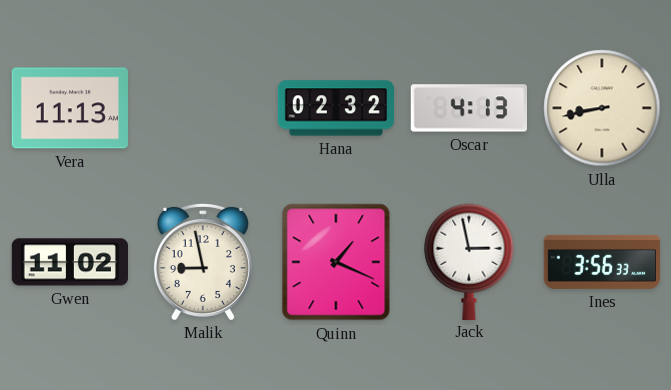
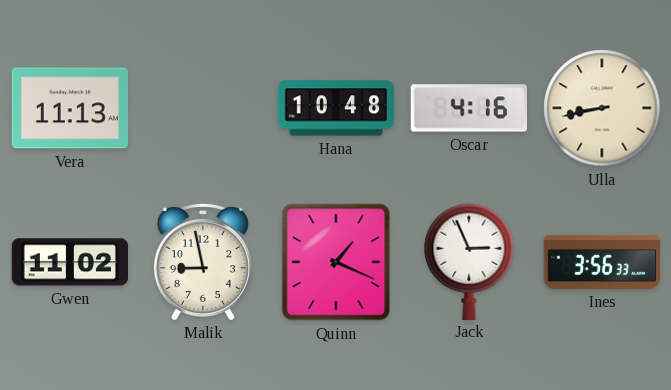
Hana: 02:32 -> 10:48 (336, 108)
Oscar: 4:13 -> 4:16 (468, 108)
Jack: 2:58 -> 2:56 (469, 261)
